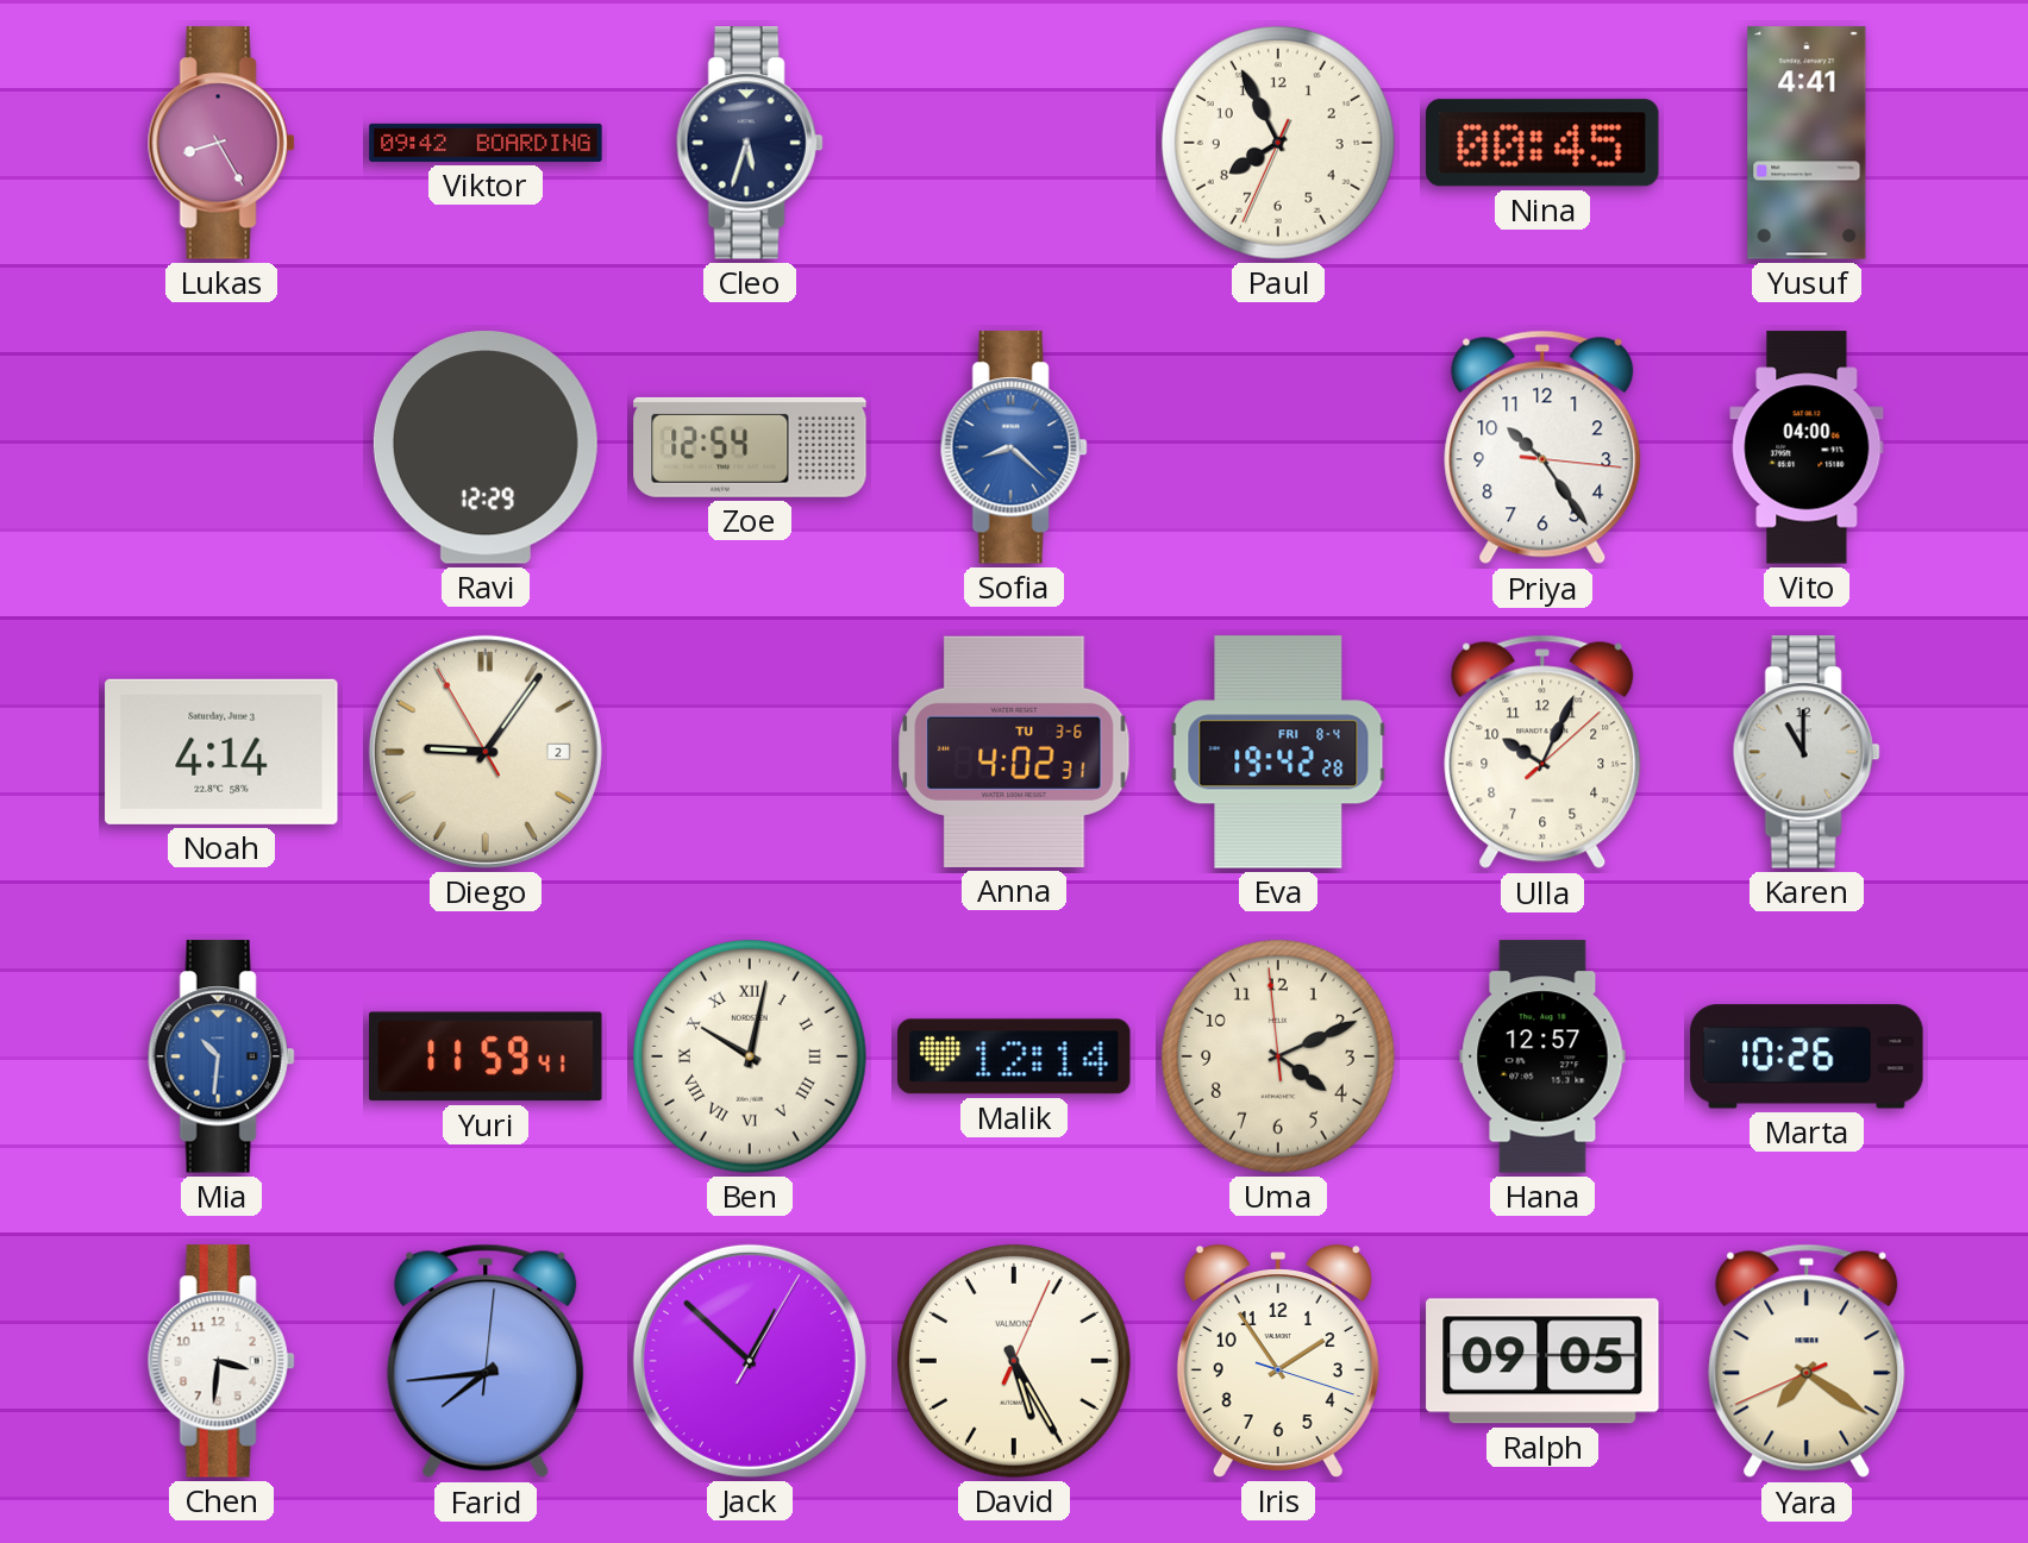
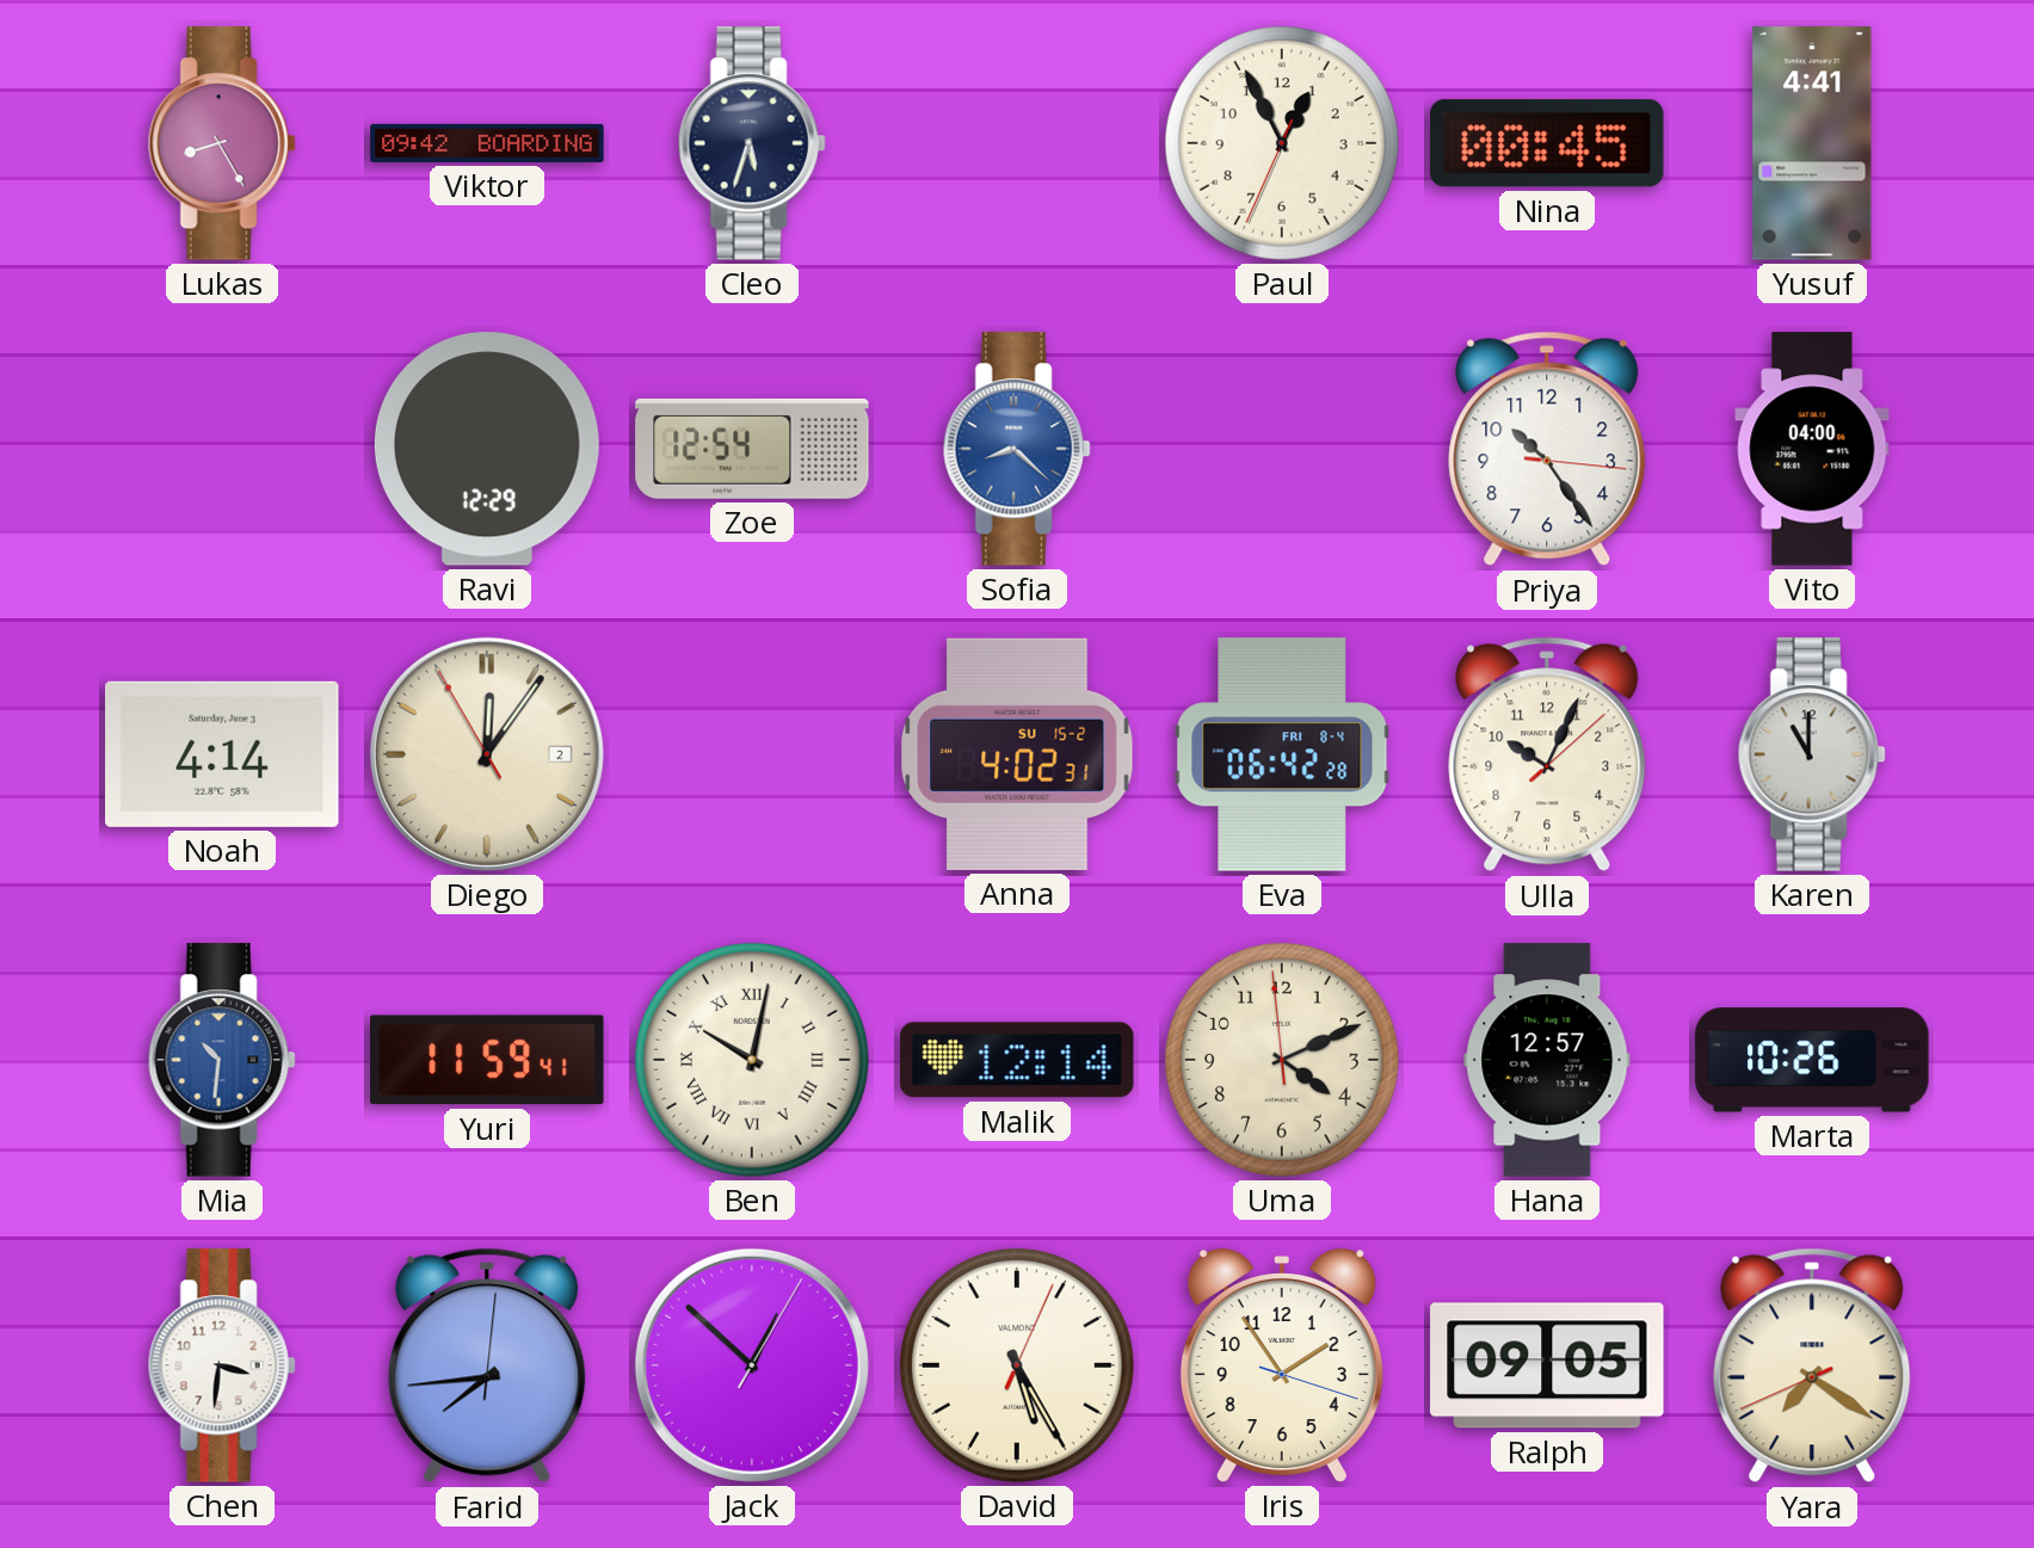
Paul: 7:55 -> 12:55 (1282, 143)
Diego: 9:05 -> 12:05 (487, 754)
Anna date: TU 3-6 -> SU 15-2 (1017, 754)
Eva: 19:42 -> 06:42 (1282, 754)
